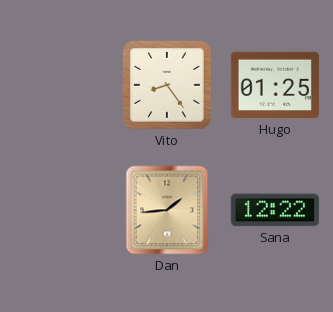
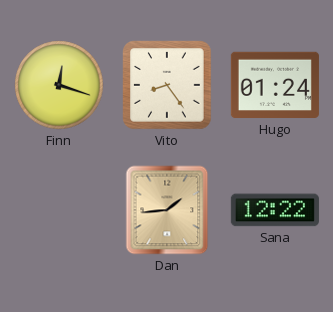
Finn: none -> 12:18 (59, 85)
Hugo: 01:25 -> 01:24 (275, 85)
